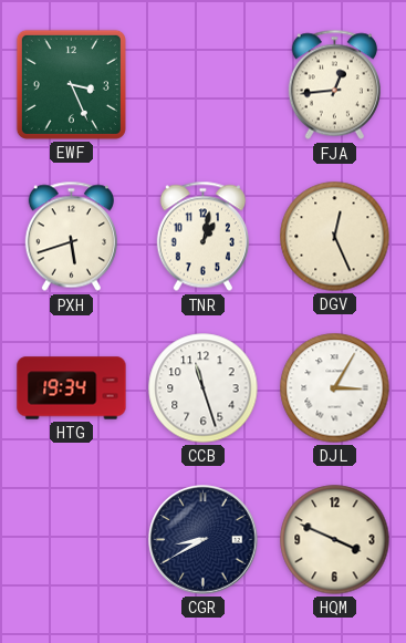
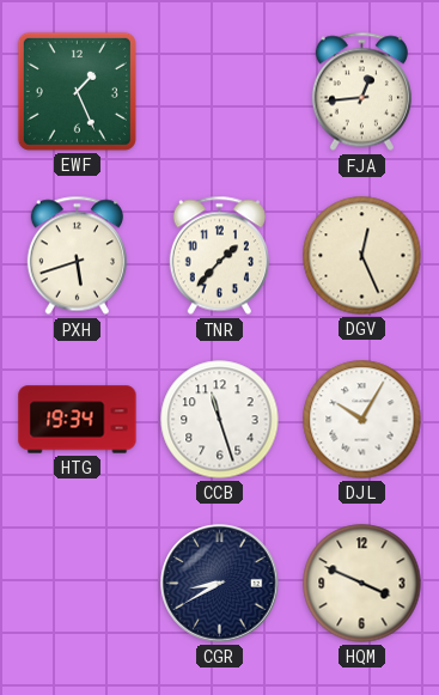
EWF: 3:26 -> 1:26 (77, 91)
TNR: 1:02 -> 1:37 (219, 256)
DJL: 3:05 -> 10:05 (362, 420)
